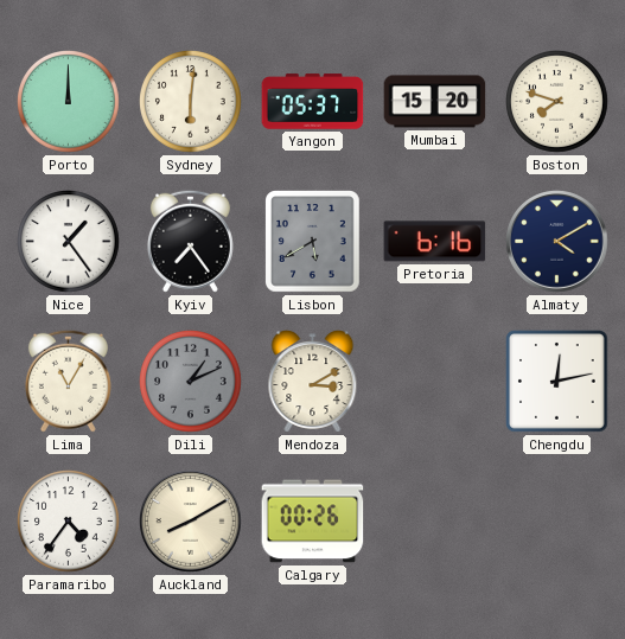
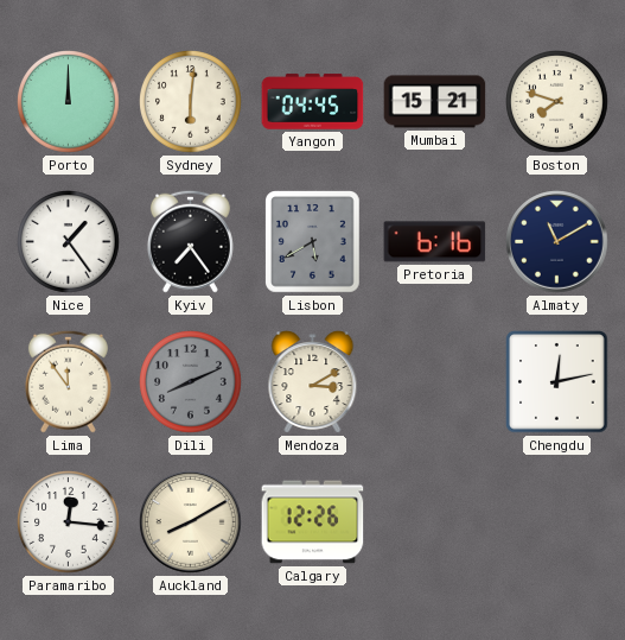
Yangon: 05:37 -> 04:45 (313, 102)
Mumbai: 15:20 -> 15:21 (435, 102)
Almaty: 4:10 -> 11:10 (557, 242)
Lima: 11:05 -> 11:54 (68, 381)
Dili: 1:11 -> 8:11 (191, 382)
Paramaribo: 4:36 -> 12:16 (69, 522)
Calgary: 00:26 -> 12:26 (313, 522)
